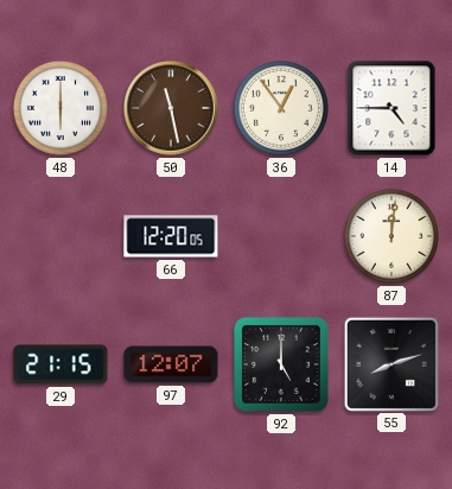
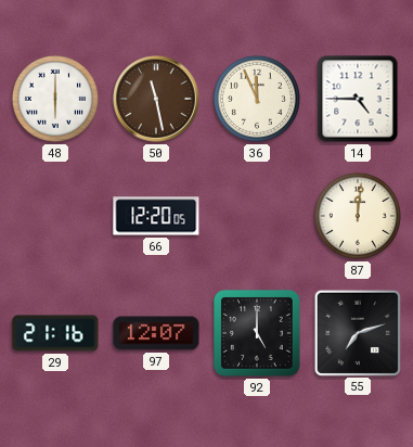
36: 12:54 -> 11:56 (257, 99)
29: 21:15 -> 21:16 (55, 333)
55: 8:12 -> 7:12 (357, 332)
